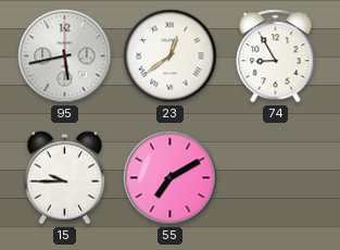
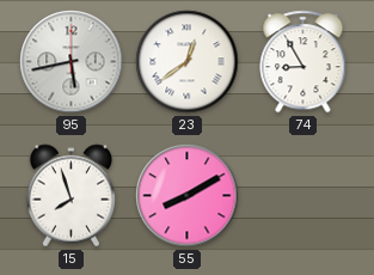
15: 9:45 -> 7:57 (72, 196)
55: 7:10 -> 8:10 (188, 196)
